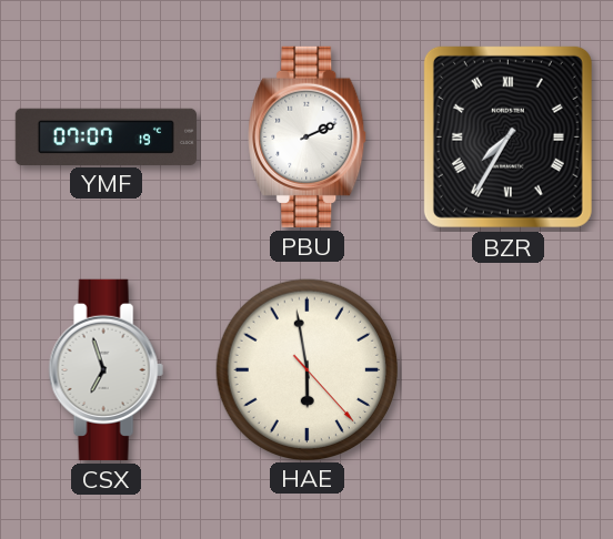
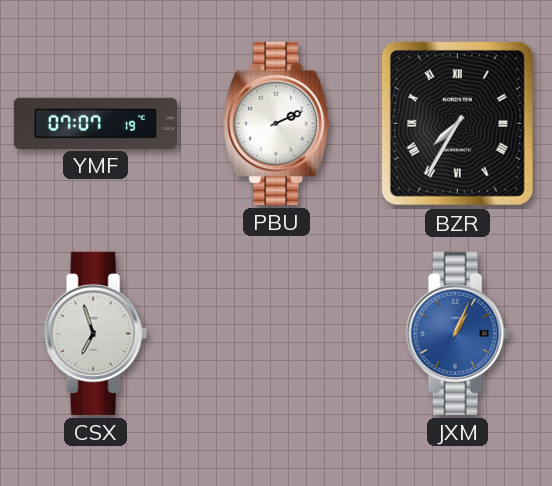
HAE: 5:58 -> none (306, 369)
JXM: none -> 1:04 (457, 333)
